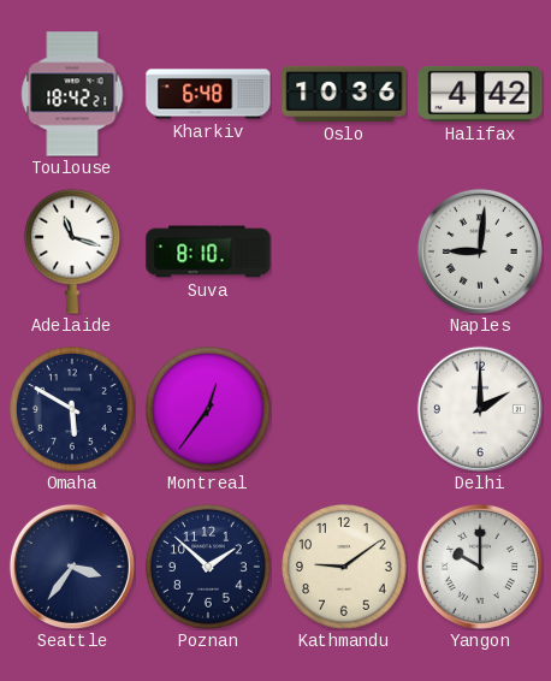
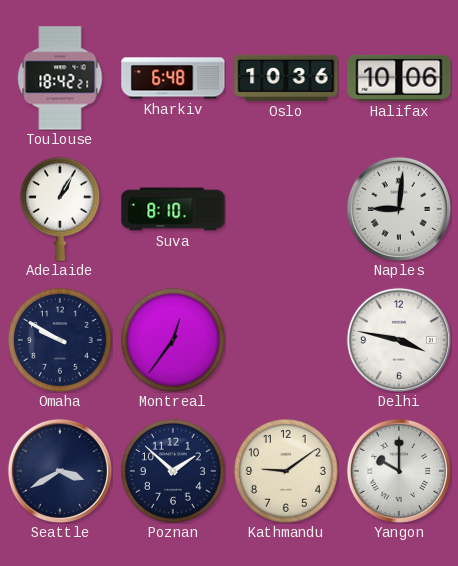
Halifax: 4:42 -> 10:06 (399, 78)
Adelaide: 11:18 -> 1:05 (61, 209)
Omaha: 5:50 -> 9:50 (60, 340)
Delhi: 2:00 -> 3:47 (399, 340)
Seattle: 3:36 -> 3:40 (60, 471)
